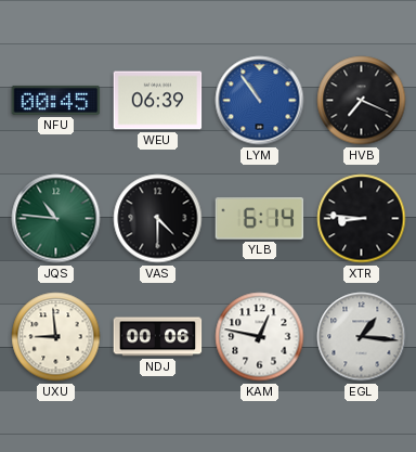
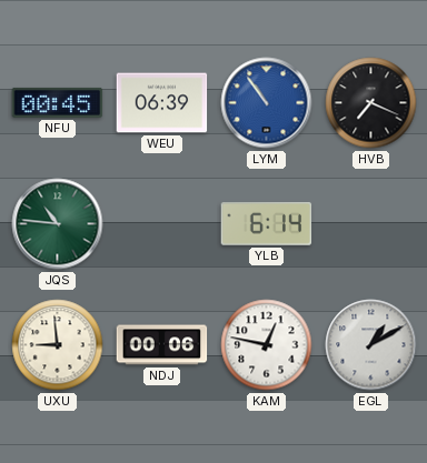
VAS: 4:30 -> none (158, 219)
XTR: 8:46 -> none (362, 219)
EGL: 1:16 -> 1:10 (371, 345)
